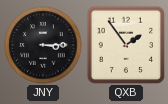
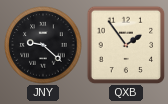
JNY: 3:15 -> 9:22 (43, 45)
